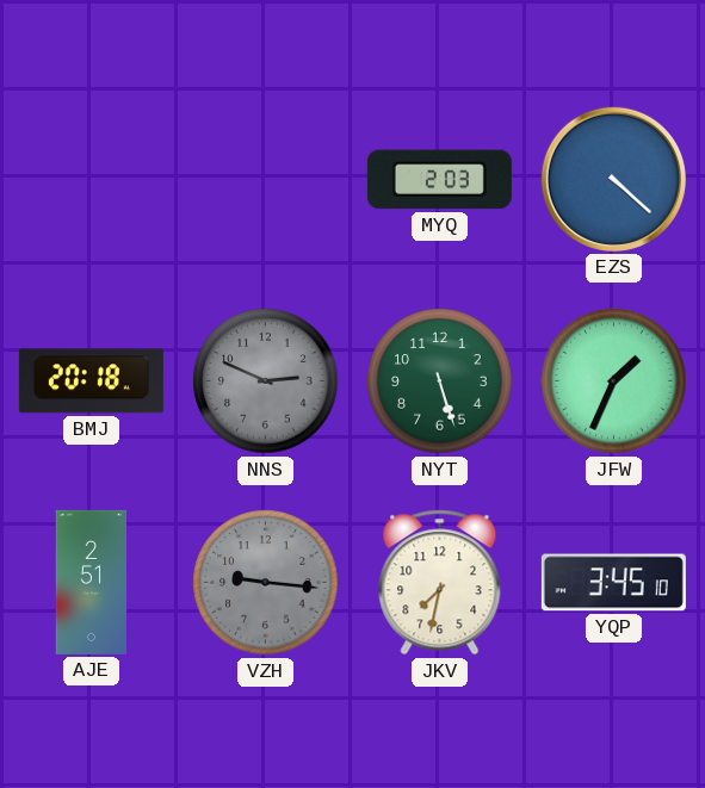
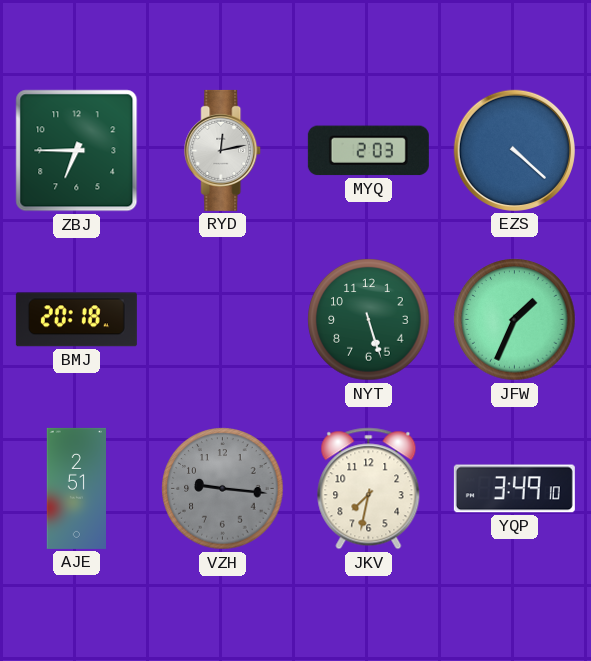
ZBJ: none -> 6:45 (77, 151)
RYD: none -> 12:13 (223, 150)
NNS: 2:49 -> none (266, 381)
YQP: 3:45 -> 3:49 (514, 489)
